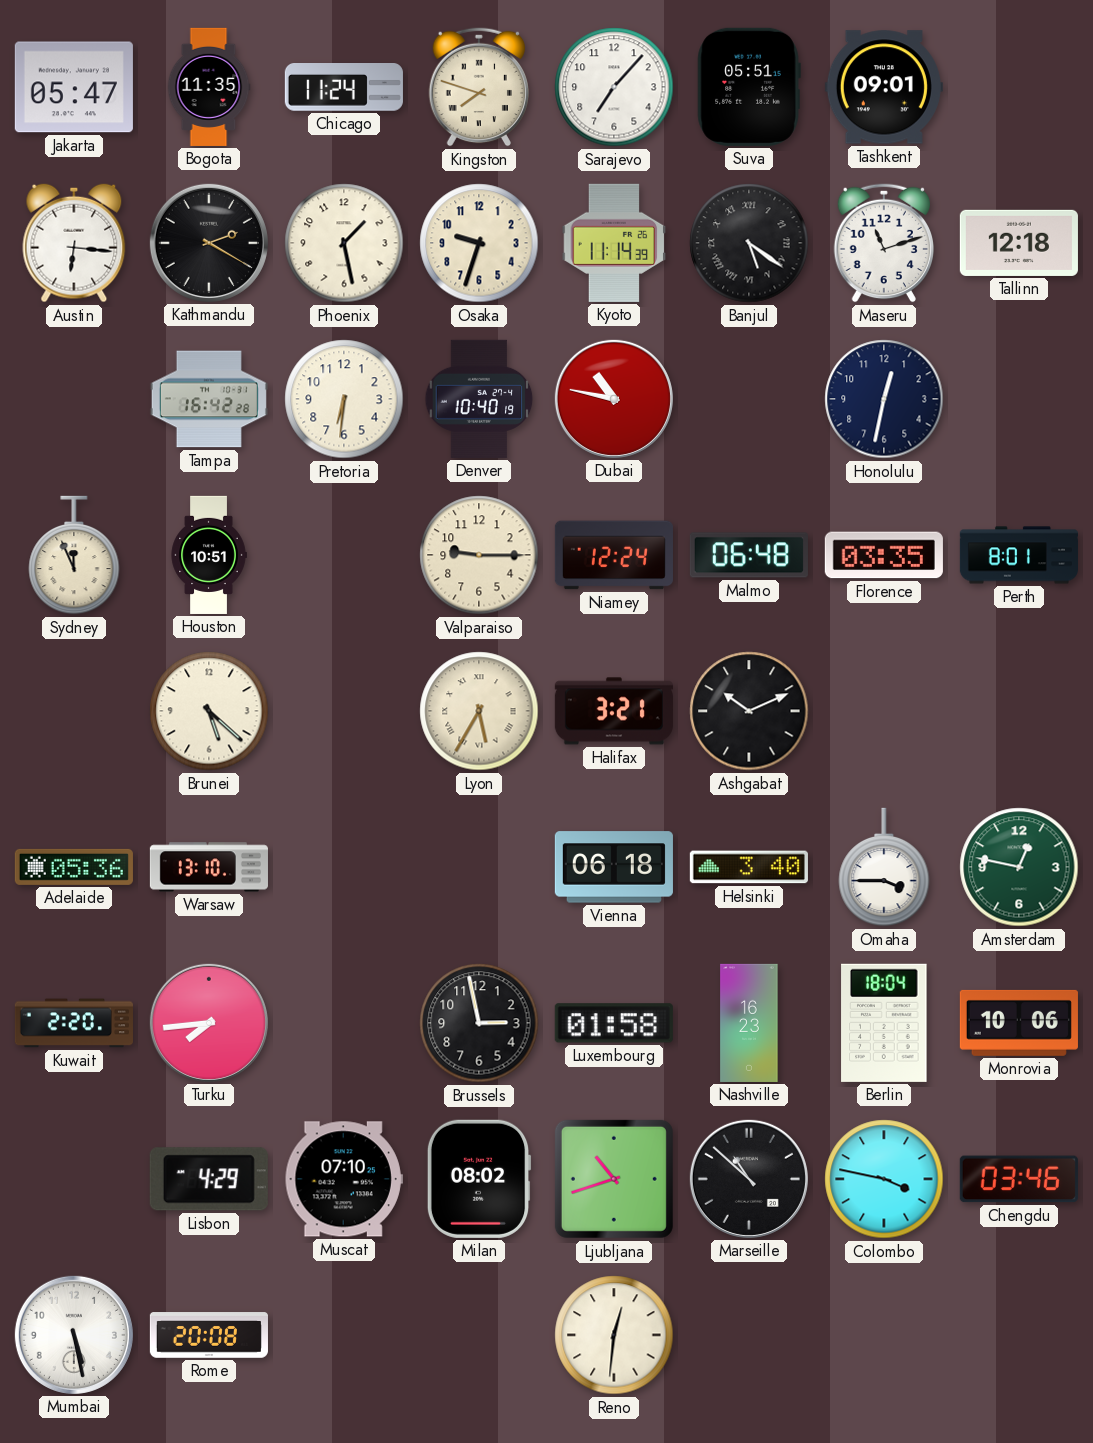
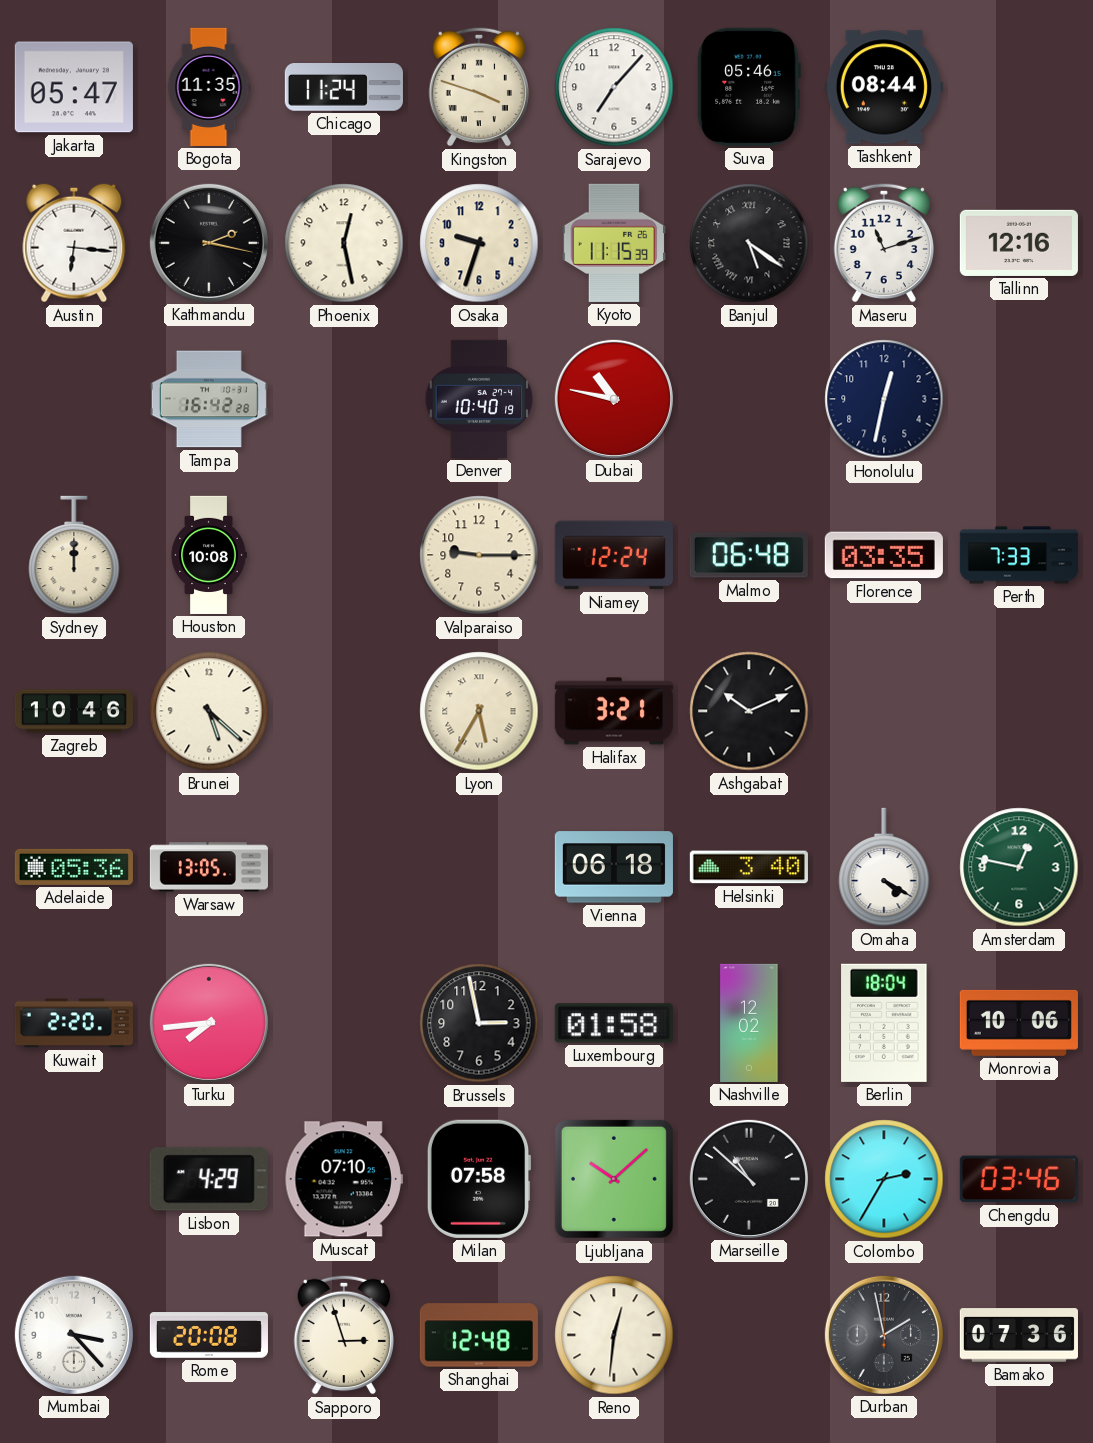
Kingston: 7:48 -> 3:48 (478, 87)
Suva: 05:51 -> 05:46 (749, 87)
Tashkent: 09:01 -> 08:44 (884, 87)
Kathmandu: 2:20 -> 2:17 (209, 243)
Phoenix: 1:28 -> 12:28 (344, 243)
Kyoto: 11:14 -> 11:15 (614, 243)
Tallinn: 12:18 -> 12:16 (1019, 243)
Pretoria: 6:31 -> none (344, 399)
Sydney: 11:56 -> 12:00 (74, 555)
Houston: 10:51 -> 10:08 (209, 555)
Perth: 8:01 -> 7:33 (1019, 555)
Zagreb: none -> 10:46 (74, 711)
Warsaw: 13:10 -> 13:05 (209, 867)
Omaha: 3:45 -> 4:20 (884, 867)
Nashville: 16:23 -> 12:02 (749, 1023)
Milan: 08:02 -> 07:58 (479, 1179)
Ljubljana: 10:42 -> 10:08 (614, 1179)
Colombo: 3:47 -> 2:35 (884, 1179)
Mumbai: 5:28 -> 3:23 (74, 1335)
Sapporo: none -> 2:57 (343, 1335)
Shanghai: none -> 12:48 (479, 1335)
Durban: none -> 1:58 (884, 1335)
Bamako: none -> 07:36 (1019, 1335)
